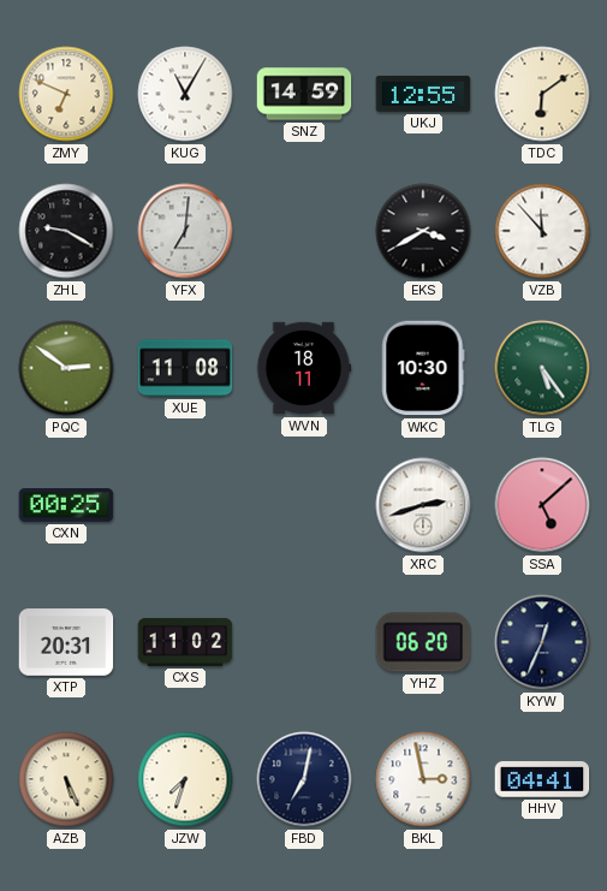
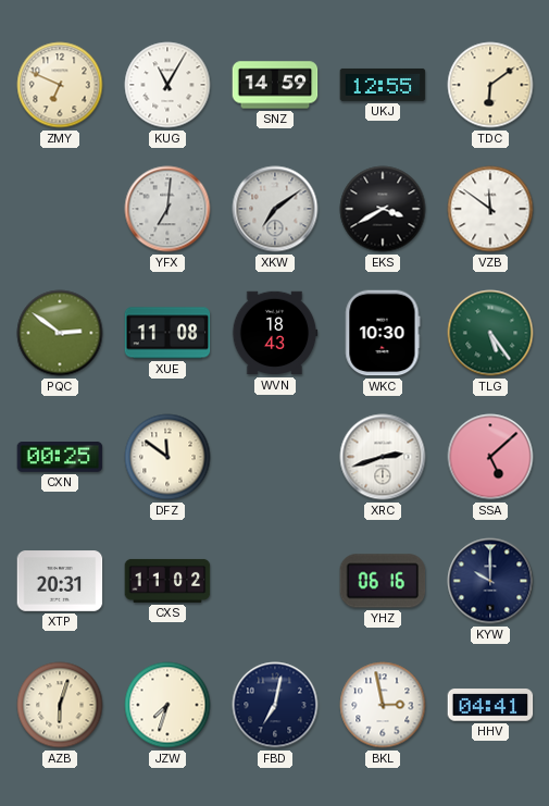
ZHL: 9:20 -> none (66, 231)
XKW: none -> 7:09 (275, 209)
VZB: 11:53 -> 11:51 (490, 209)
WVN: 18:11 -> 18:43 (275, 333)
DFZ: none -> 11:51 (167, 457)
YHZ: 06:20 -> 06:16 (383, 581)
KYW: 12:34 -> 10:00 (490, 581)
AZB: 5:26 -> 6:03 (60, 705)
